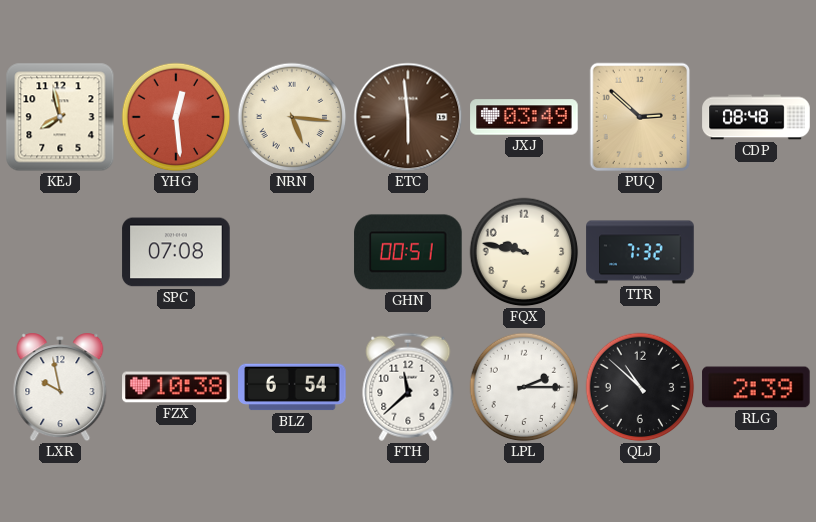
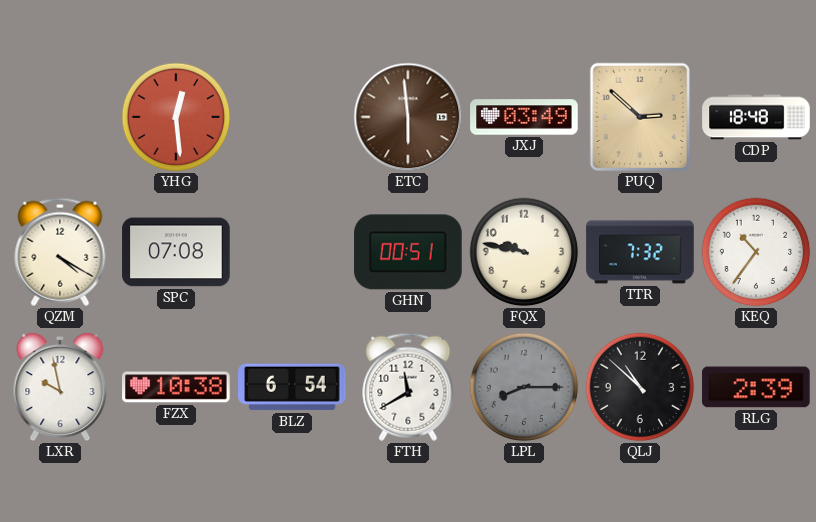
KEJ: 7:58 -> none (60, 117)
NRN: 5:16 -> none (292, 117)
CDP: 08:48 -> 18:48 (756, 117)
QZM: none -> 4:20 (60, 252)
KEQ: none -> 10:36 (756, 252)
FTH: 11:38 -> 11:40 (408, 387)
LPL: 2:15 -> 8:15 (524, 387)
LPL dial: white -> grey (524, 387)
